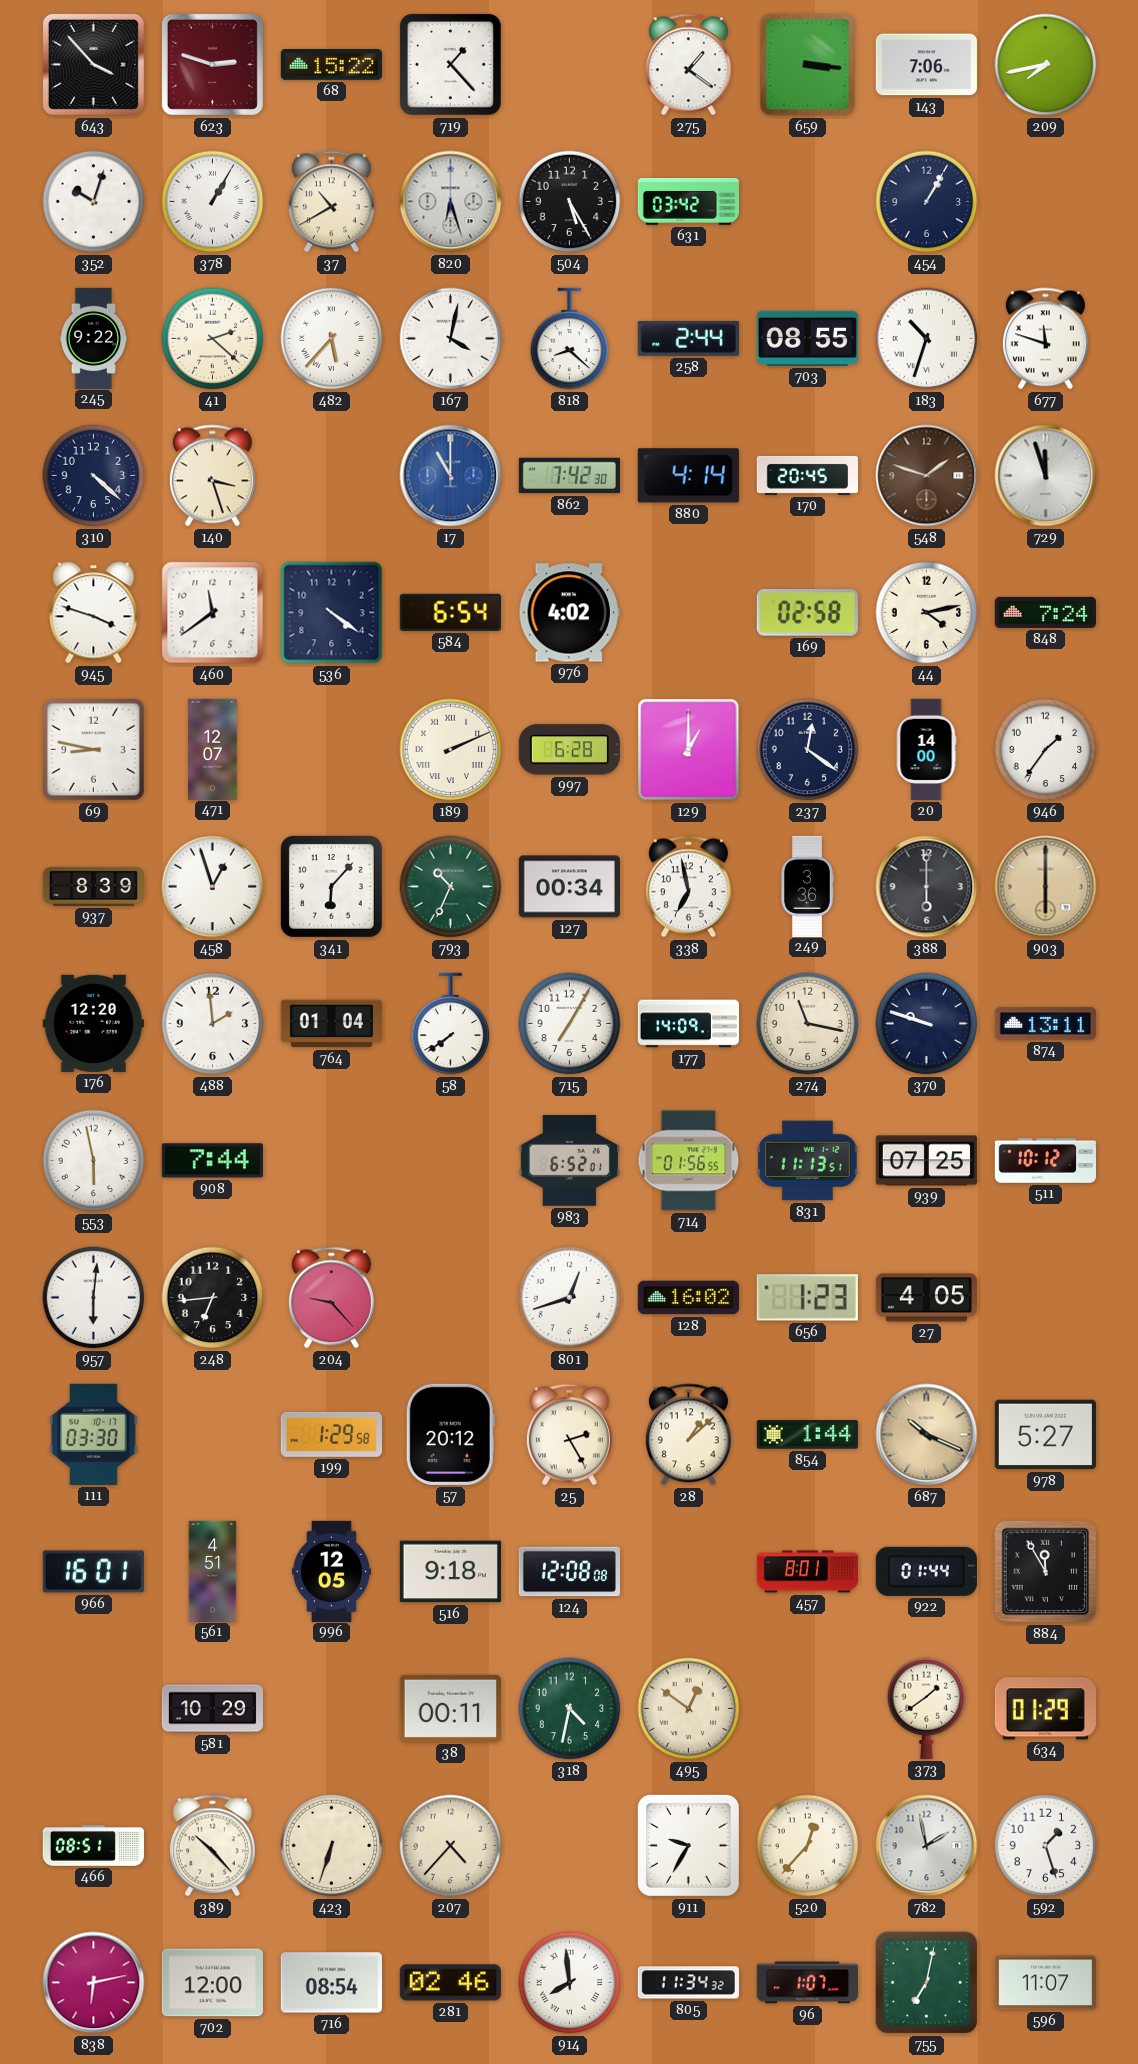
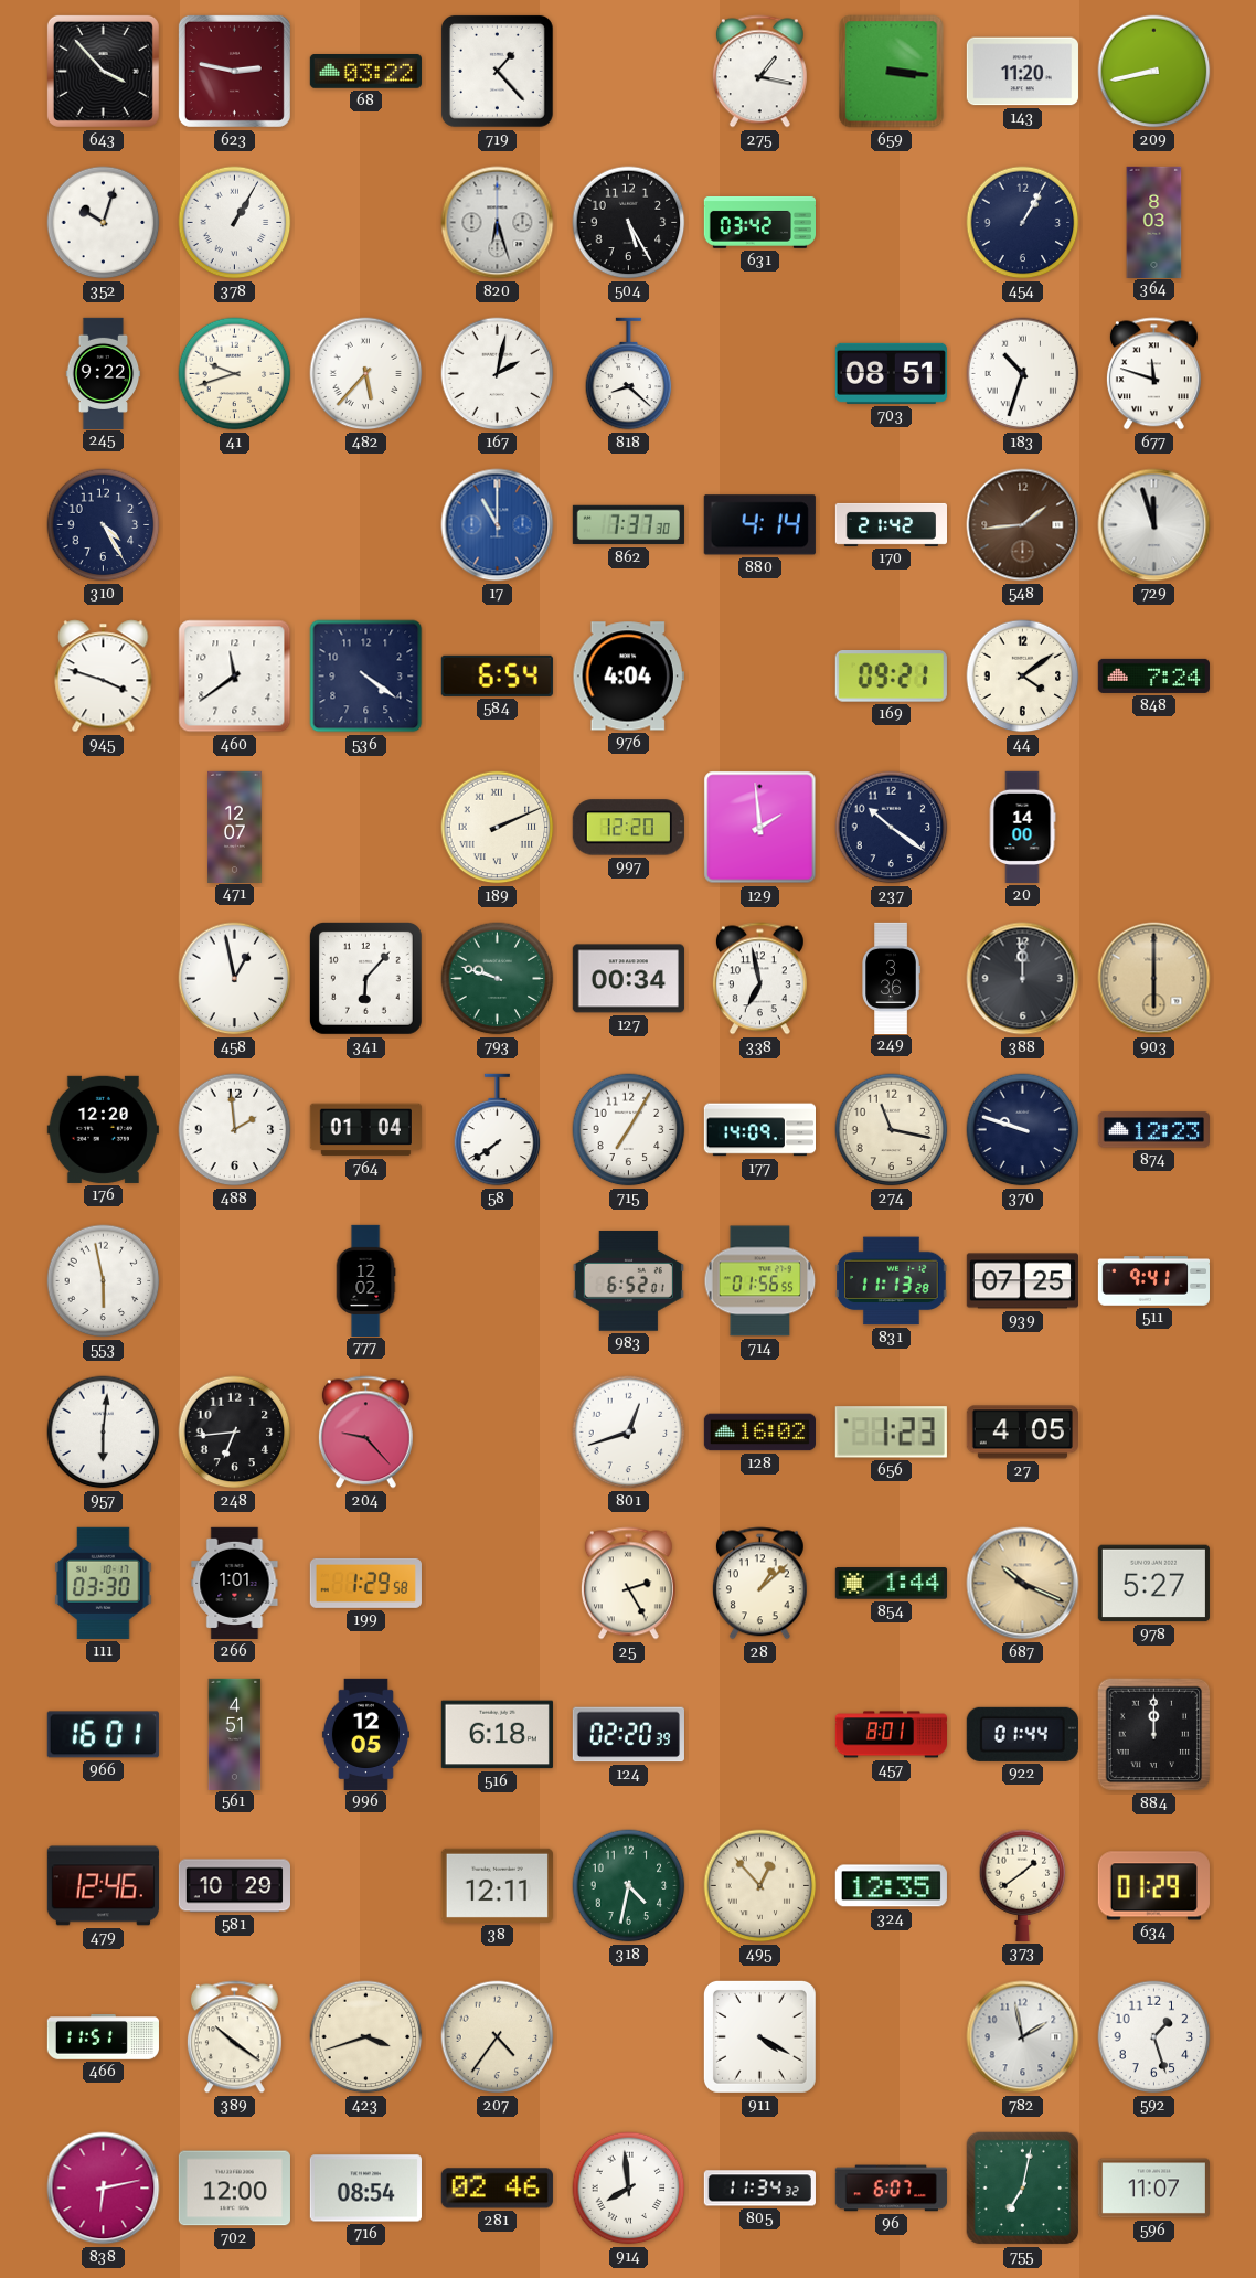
623: 2:48 -> 2:47 (234, 71)
68: 15:22 -> 03:22 (365, 72)
275: 1:21 -> 1:17 (759, 72)
143: 7:06 -> 11:20 (1022, 72)
209: 7:43 -> 8:43 (1154, 72)
37: 10:40 -> none (331, 202)
364: none -> 8:03 (1154, 222)
41: 2:22 -> 9:42 (235, 374)
167: 4:02 -> 2:02 (498, 374)
258: 2:44 -> none (688, 338)
703: 08:55 -> 08:51 (891, 373)
310: 4:22 -> 4:25 (104, 525)
140: 3:27 -> none (212, 476)
862: 7:42 -> 7:37 (628, 525)
170: 20:45 -> 21:42 (891, 524)
548: 1:48 -> 1:44 (1023, 525)
976: 4:02 -> 4:04 (628, 677)
169: 02:58 -> 09:21 (891, 677)
44: 4:13 -> 4:09 (1023, 677)
69: 8:47 -> none (93, 749)
997: 6:28 -> 12:20 (628, 828)
129: 1:00 -> 1:59 (760, 828)
237: 12:21 -> 10:21 (892, 828)
946: 1:36 -> none (1046, 750)
937: 8:39 -> none (93, 886)
458: 12:57 -> 12:58 (235, 979)
793: 10:34 -> 9:48 (498, 979)
388: 6:00 -> 12:00 (1023, 979)
874: 13:11 -> 12:23 (1153, 1130)
908: 7:44 -> none (212, 1161)
777: none -> 12:02 (365, 1280)
831: 11:13:51 -> 11:13:28 (892, 1281)
511: 10:12 -> 9:41 (1153, 1281)
266: none -> 1:01 (235, 1583)
57: 20:12 -> none (450, 1434)
516: 9:18 -> 6:18 (497, 1735)
124: 12:08 -> 02:20 (628, 1735)
884: 11:55 -> 12:00 (1154, 1735)
479: none -> 12:46 (103, 1886)
38: 00:11 -> 12:11 (497, 1885)
495: 12:51 -> 12:53 (760, 1886)
324: none -> 12:35 (891, 1886)
466: 08:51 -> 11:51 (103, 2037)
389: 10:23 -> 10:21 (234, 2037)
423: 6:33 -> 3:42 (366, 2037)
207: 4:37 -> 4:36 (498, 2037)
911: 9:35 -> 4:20 (759, 2036)
520: 12:37 -> none (808, 1846)
96: 1:07 -> 6:07 (891, 2189)
